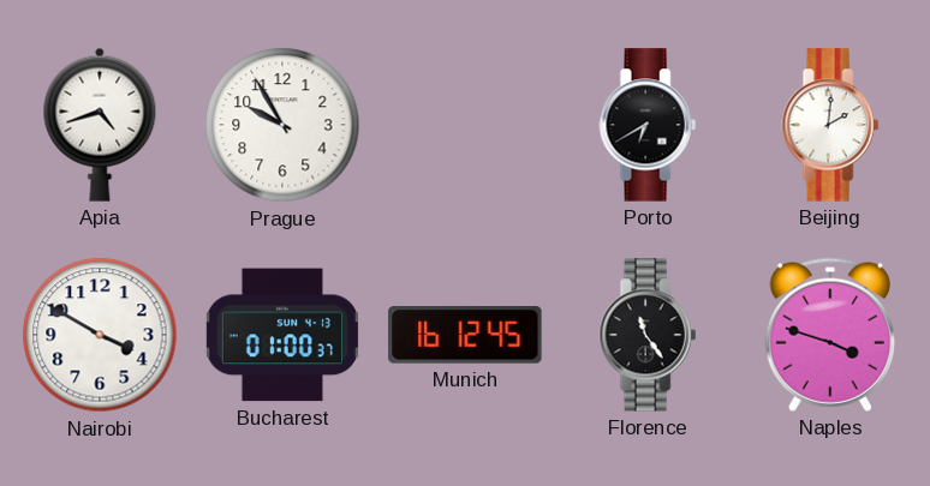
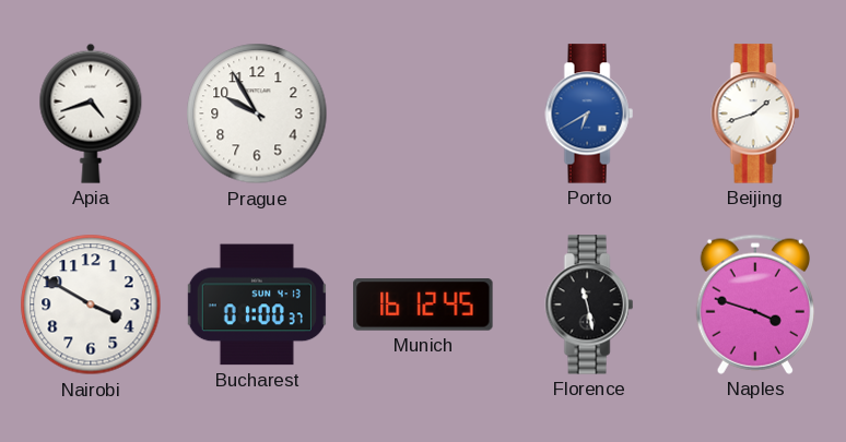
Porto dial: black -> blue (589, 114)
Beijing: 2:01 -> 1:42 (755, 114)
Florence: 11:24 -> 11:28 (589, 304)
